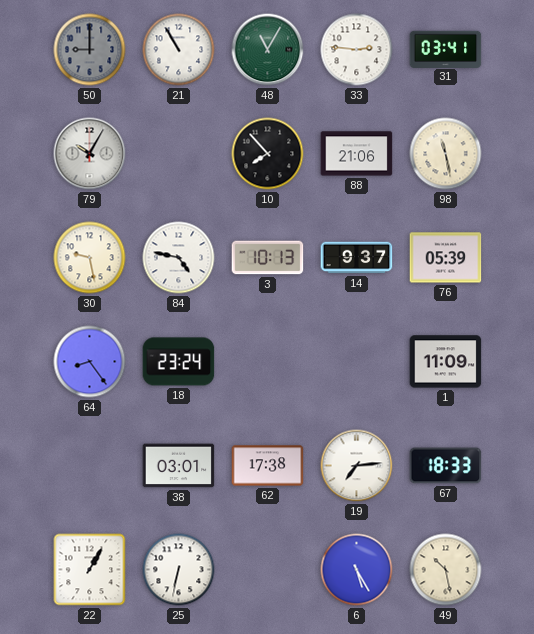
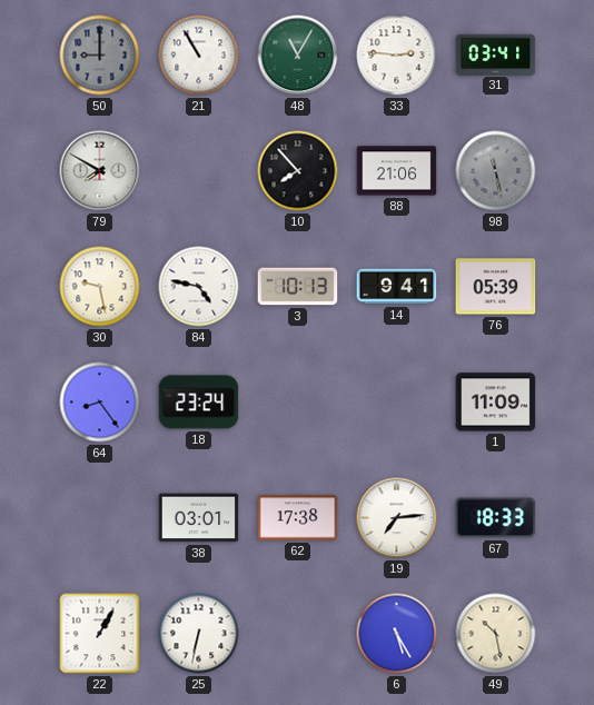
79: 10:05 -> 7:50 (100, 171)
98 dial: cream -> grey (496, 171)
14: 9:37 -> 9:41 (397, 287)
